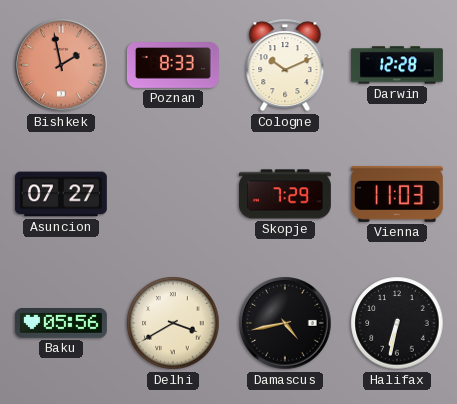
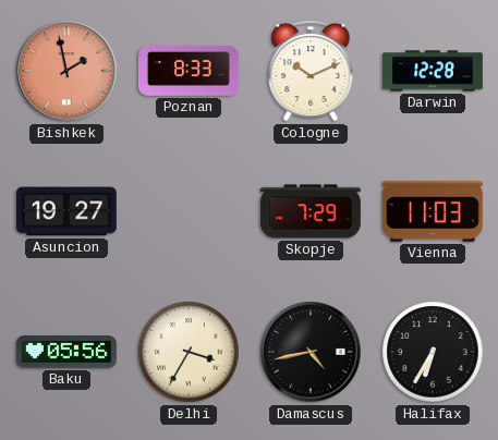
Asuncion: 07:27 -> 19:27 (66, 211)
Delhi: 3:40 -> 3:35 (189, 352)
Halifax: 6:32 -> 6:35 (433, 352)
